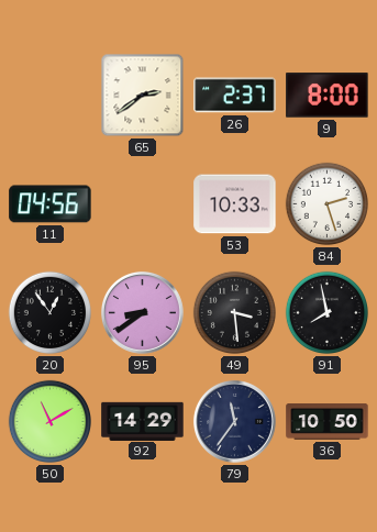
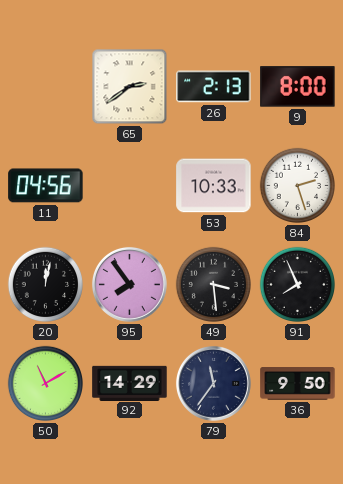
26: 2:37 -> 2:13 (214, 87)
20: 12:54 -> 12:02 (46, 285)
95: 8:39 -> 7:54 (129, 284)
91: 7:58 -> 7:56 (298, 285)
36: 10:50 -> 9:50 (298, 384)
